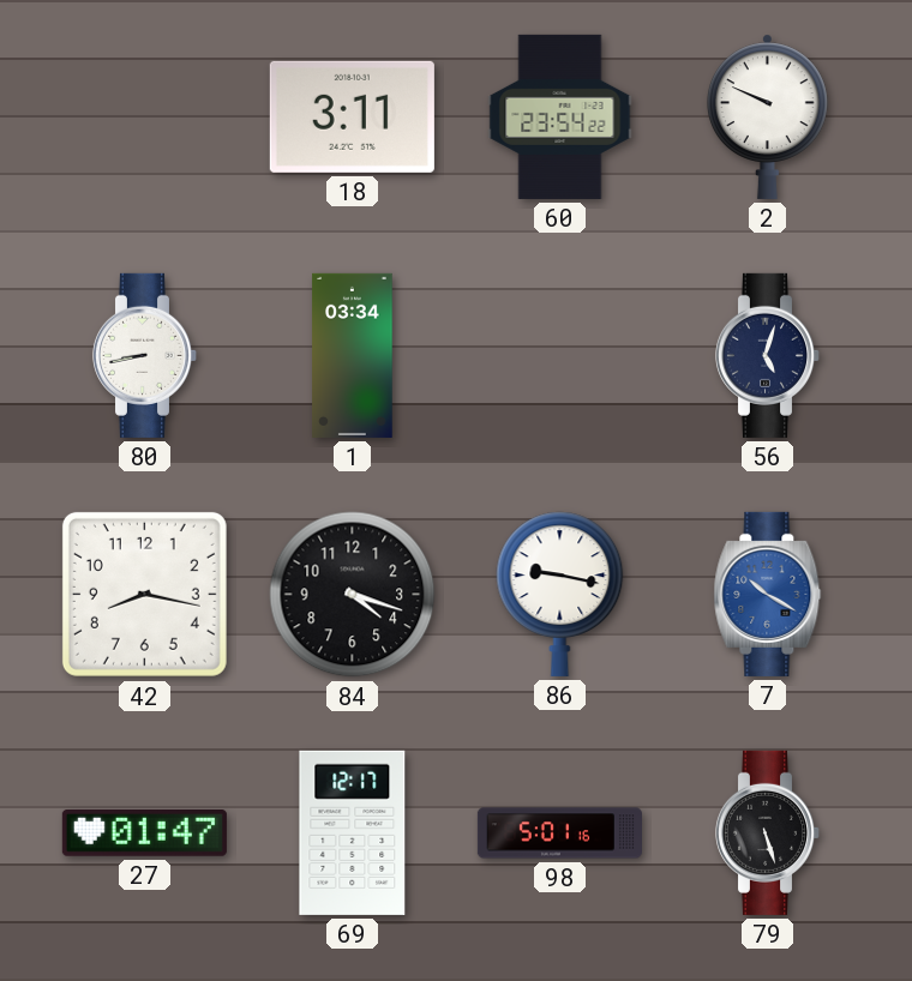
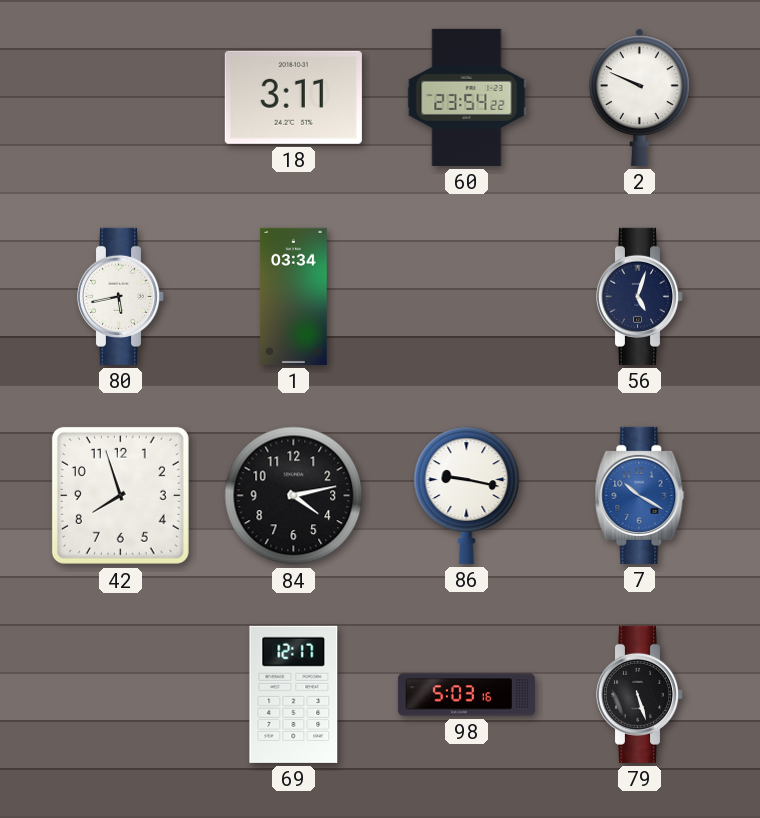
80: 8:43 -> 5:43 (121, 296)
42: 8:17 -> 7:57 (120, 495)
84: 4:18 -> 4:13 (294, 496)
27: 01:47 -> none (144, 833)
98: 5:01 -> 5:03 (466, 695)
